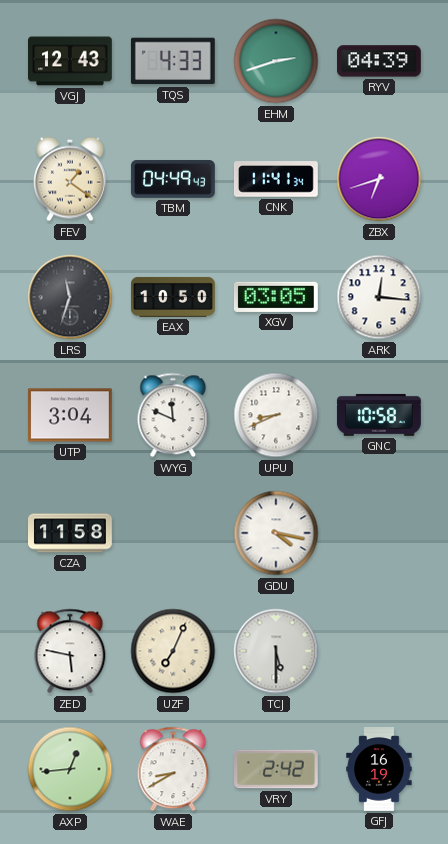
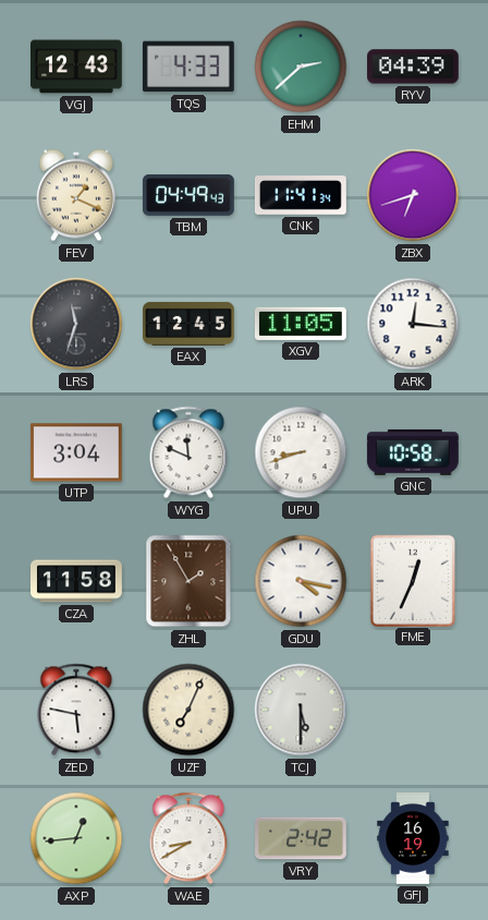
EHM: 2:42 -> 2:38 (301, 66)
FEV: 1:21 -> 1:19 (76, 195)
EAX: 10:50 -> 12:45 (190, 324)
XGV: 03:05 -> 11:05 (301, 324)
UPU: 8:41 -> 8:42 (301, 452)
ZHL: none -> 1:55 (188, 581)
FME: none -> 12:34 (413, 580)
